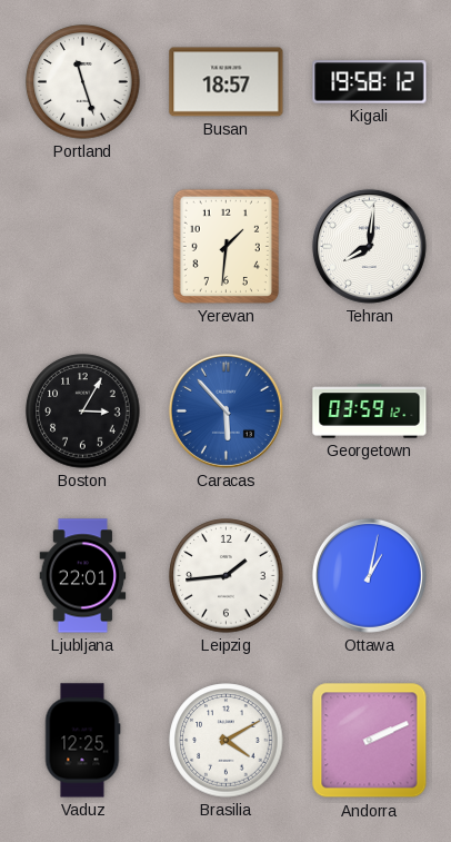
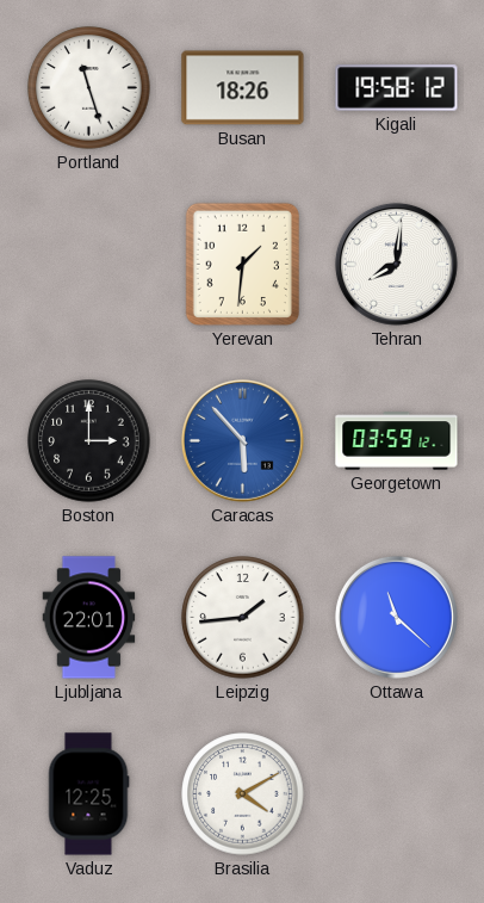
Busan: 18:57 -> 18:26 (243, 88)
Boston: 3:05 -> 3:00 (89, 441)
Ottawa: 1:02 -> 11:22 (396, 617)
Andorra: 2:11 -> none (370, 741)
